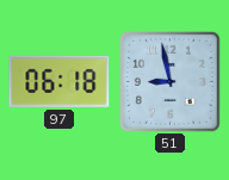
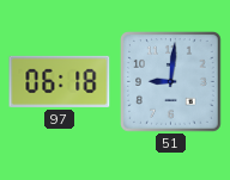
51: 8:58 -> 9:01 (171, 82)
